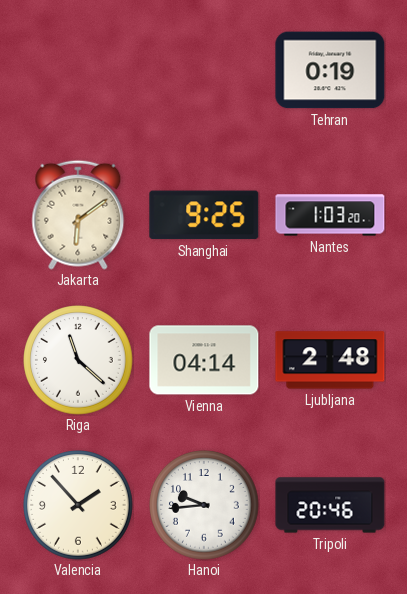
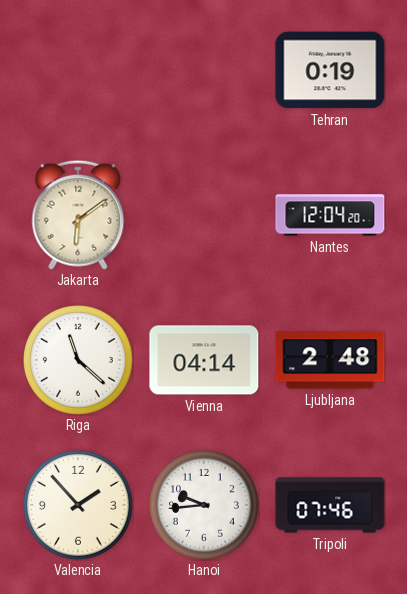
Shanghai: 9:25 -> none (204, 215)
Nantes: 1:03 -> 12:04 (330, 215)
Tripoli: 20:46 -> 07:46 (330, 505)
